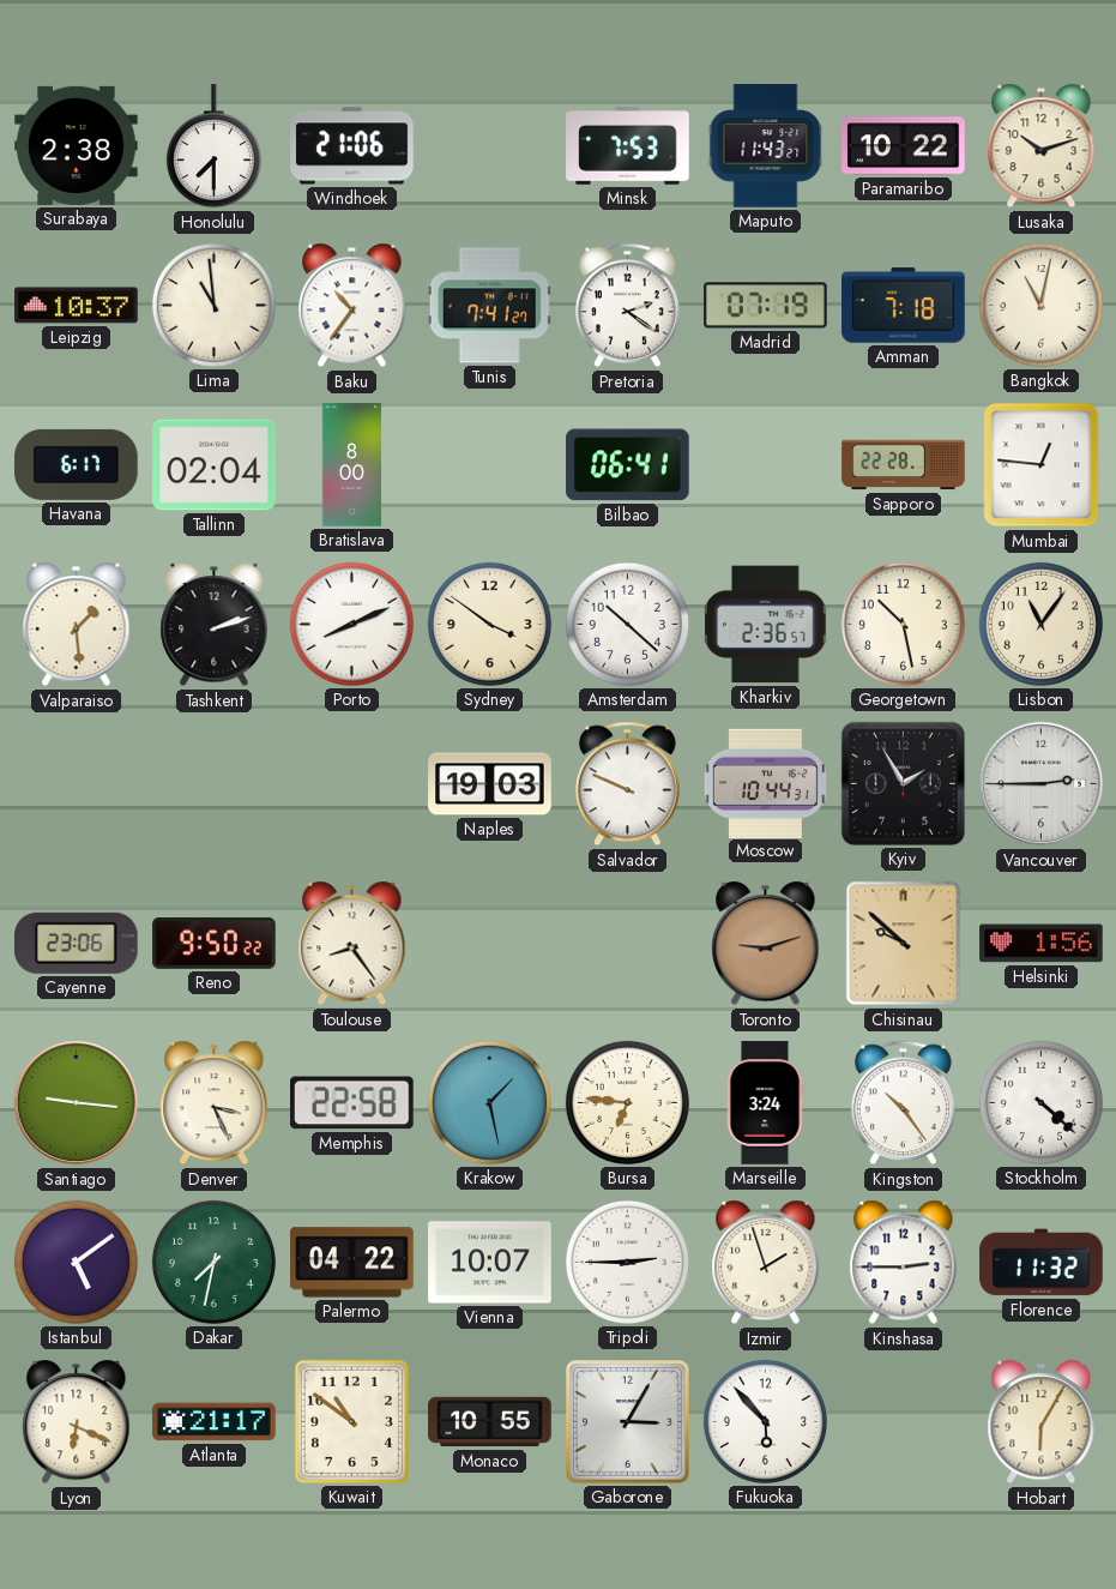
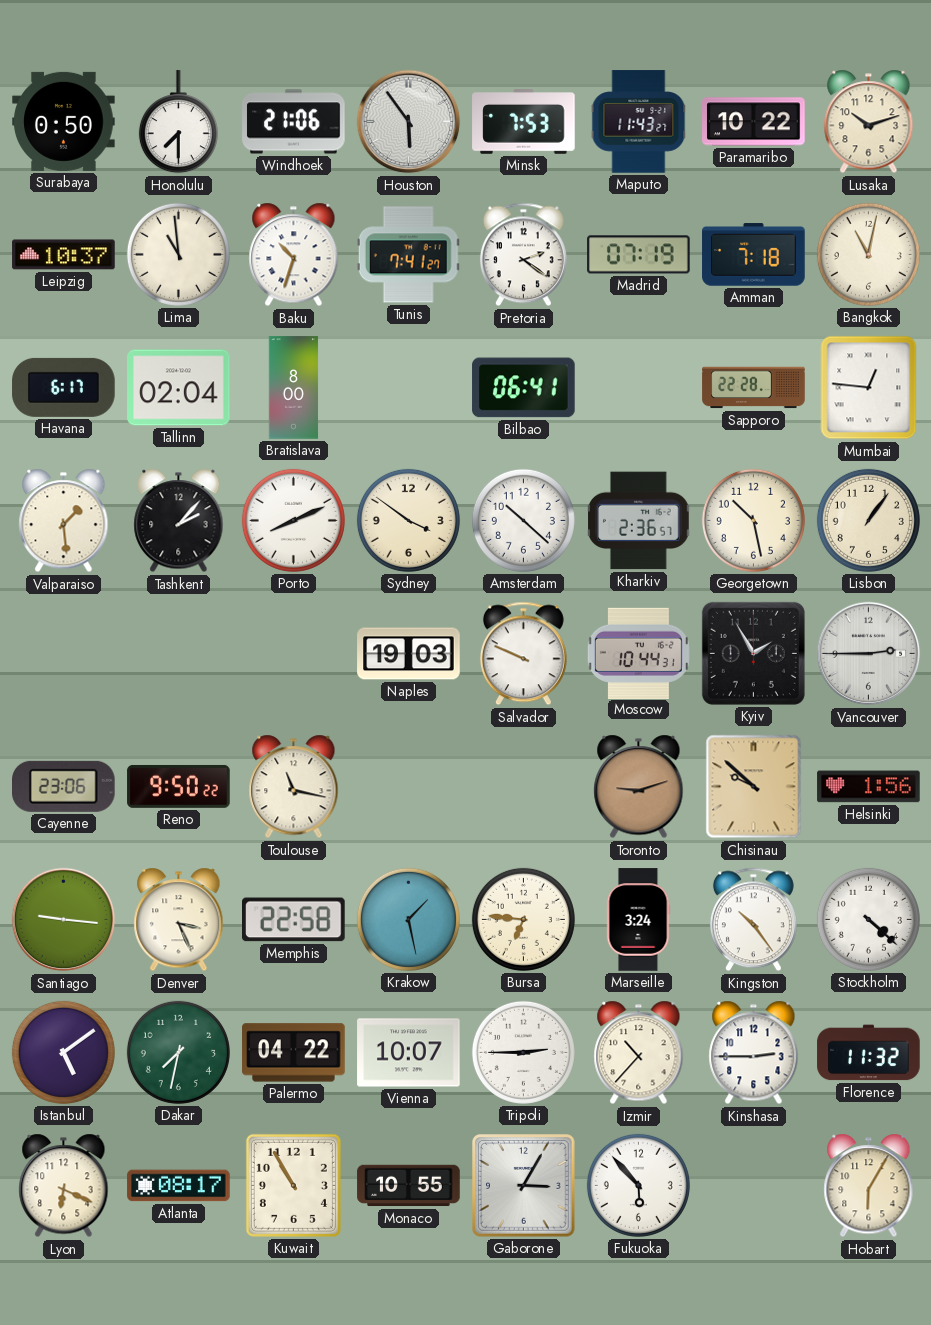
Surabaya: 2:38 -> 0:50 (64, 121)
Houston: none -> 5:54 (409, 122)
Baku: 10:36 -> 10:33 (294, 255)
Tashkent: 2:12 -> 2:07 (179, 521)
Lisbon: 11:06 -> 1:06 (868, 520)
Toulouse: 8:24 -> 11:17 (294, 787)
Izmir: 1:57 -> 10:37 (639, 1053)
Atlanta: 21:17 -> 08:17 (179, 1186)
Kuwait: 10:51 -> 10:55 (293, 1185)
